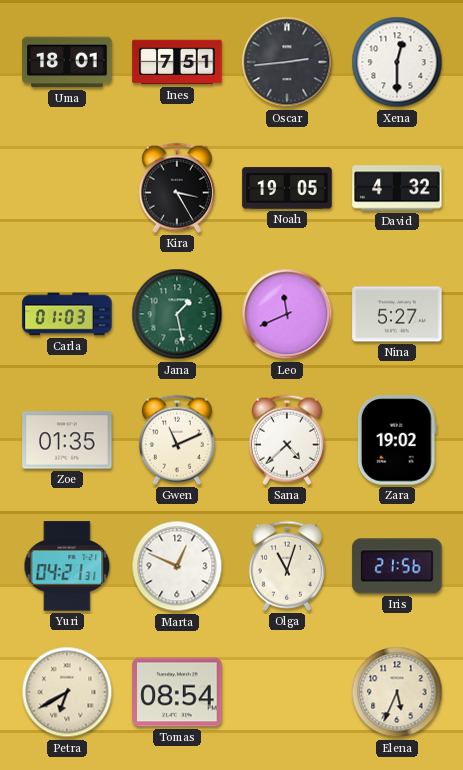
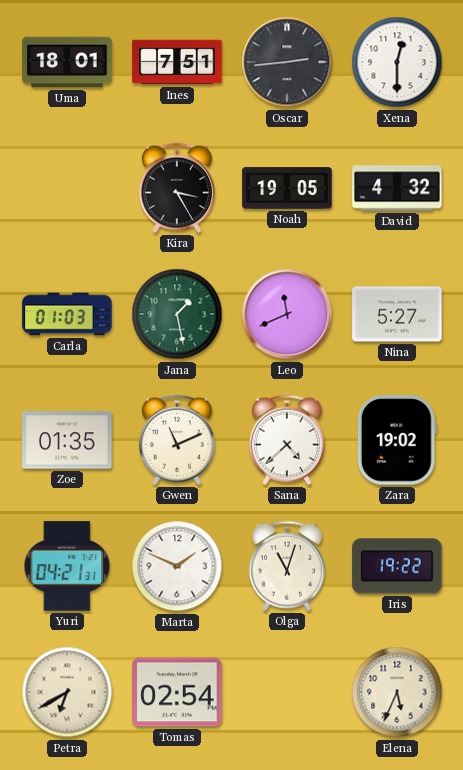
Marta: 12:49 -> 1:49 (177, 566)
Iris: 21:56 -> 19:22 (397, 566)
Tomas: 08:54 -> 02:54 (177, 692)
